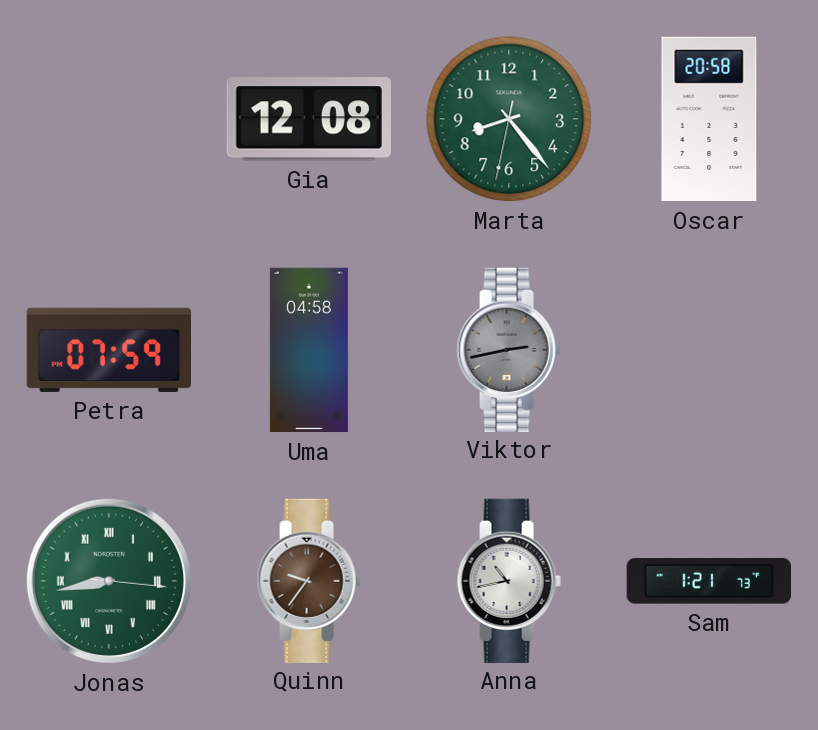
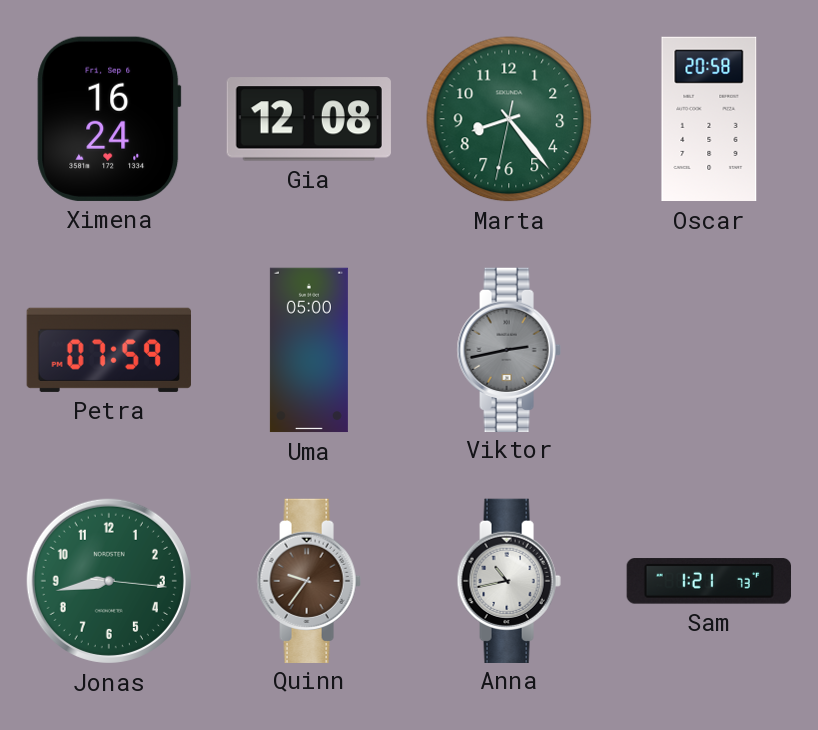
Ximena: none -> 16:24 (109, 119)
Uma: 04:58 -> 05:00 (309, 350)
Jonas numerals: Roman -> Arabic (109, 581)
